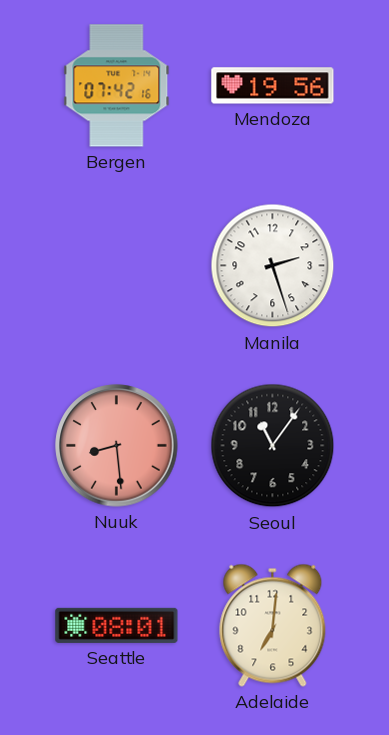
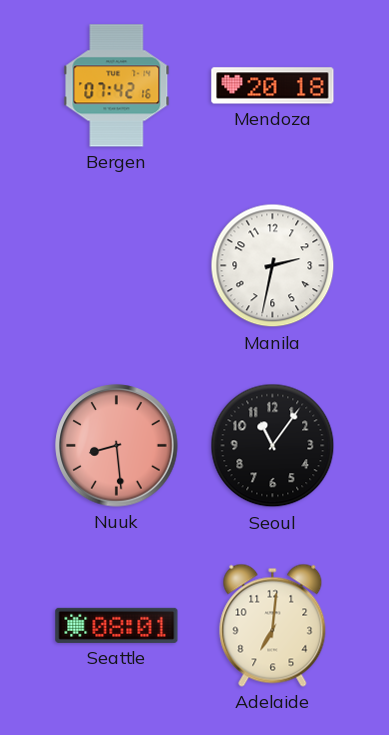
Mendoza: 19:56 -> 20:18 (273, 86)
Manila: 2:27 -> 2:32 (273, 266)
